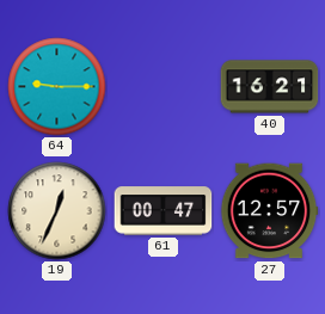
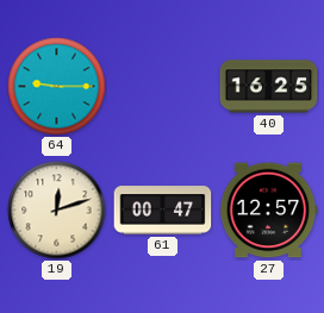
40: 16:21 -> 16:25 (269, 87)
19: 12:34 -> 12:12 (57, 211)
